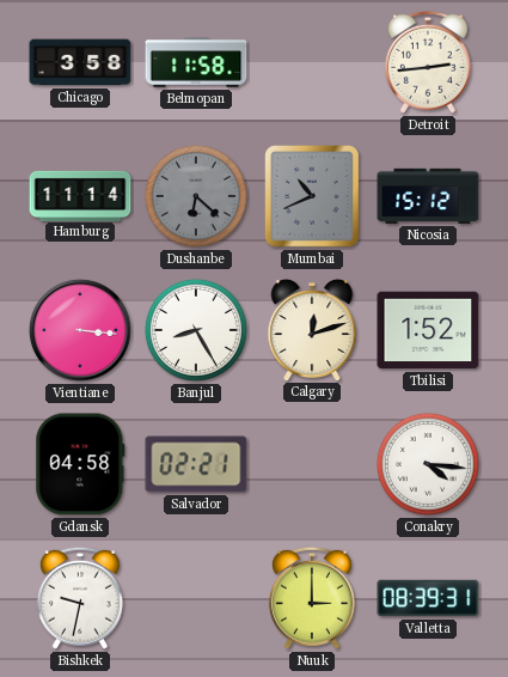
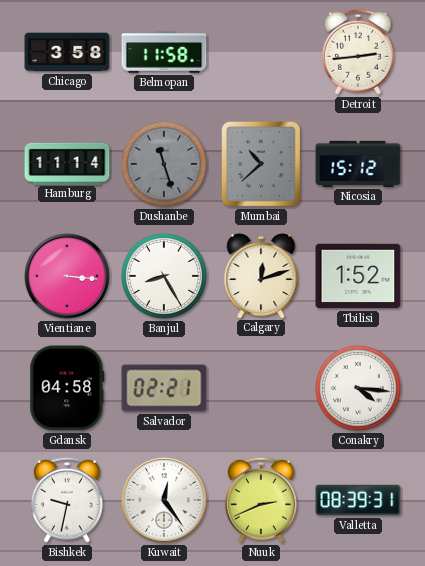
Dushanbe: 6:22 -> 11:27 (164, 164)
Mumbai: 10:41 -> 10:38 (262, 165)
Kuwait: none -> 12:24 (164, 500)
Nuuk: 3:00 -> 2:41 (261, 500)
